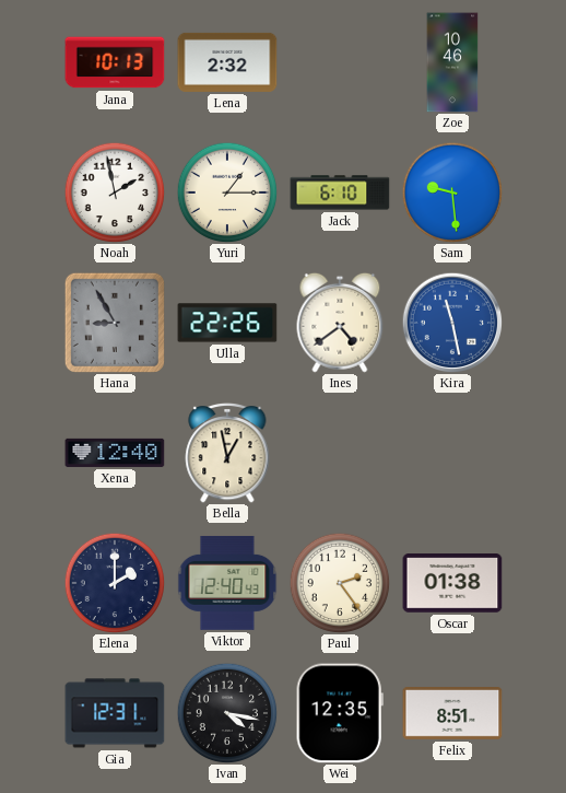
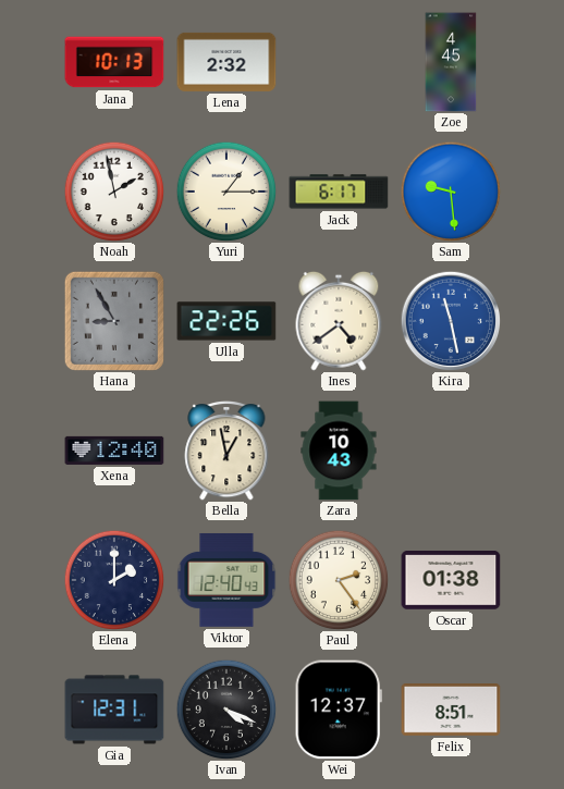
Zoe: 10:46 -> 4:45 (451, 62)
Jack: 6:10 -> 6:17 (339, 192)
Zara: none -> 10:43 (339, 451)
Ivan: 4:17 -> 4:19 (226, 710)
Wei: 12:35 -> 12:37 (339, 710)
